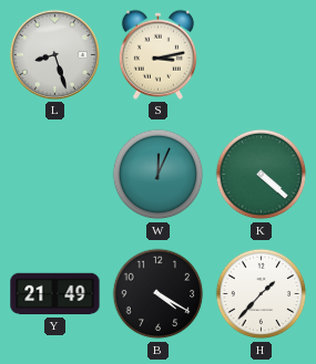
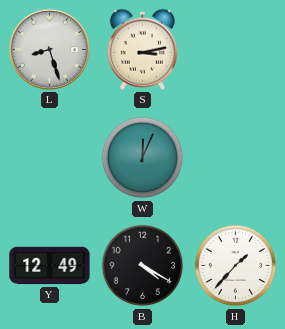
K: 4:22 -> none (262, 175)
Y: 21:49 -> 12:49 (50, 266)
